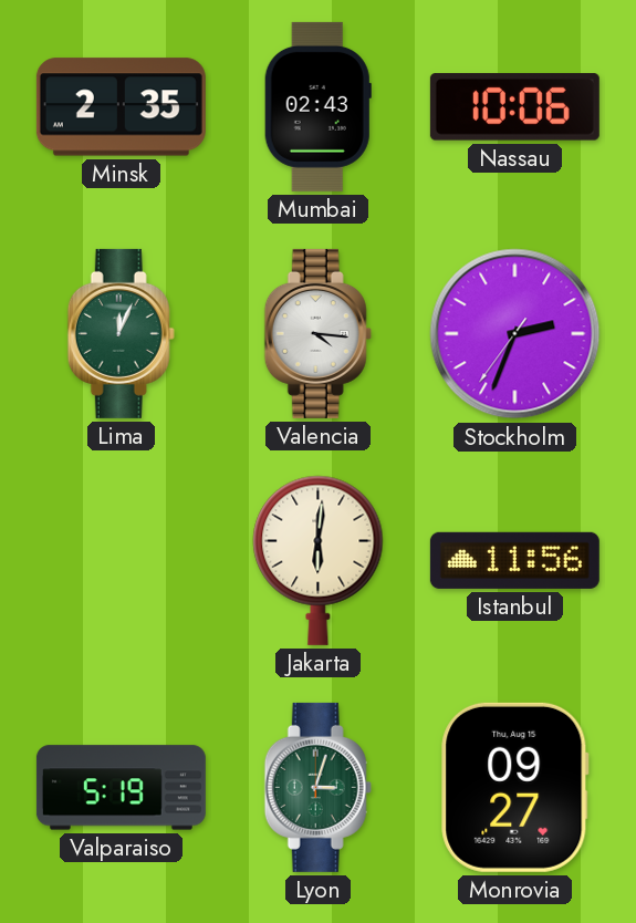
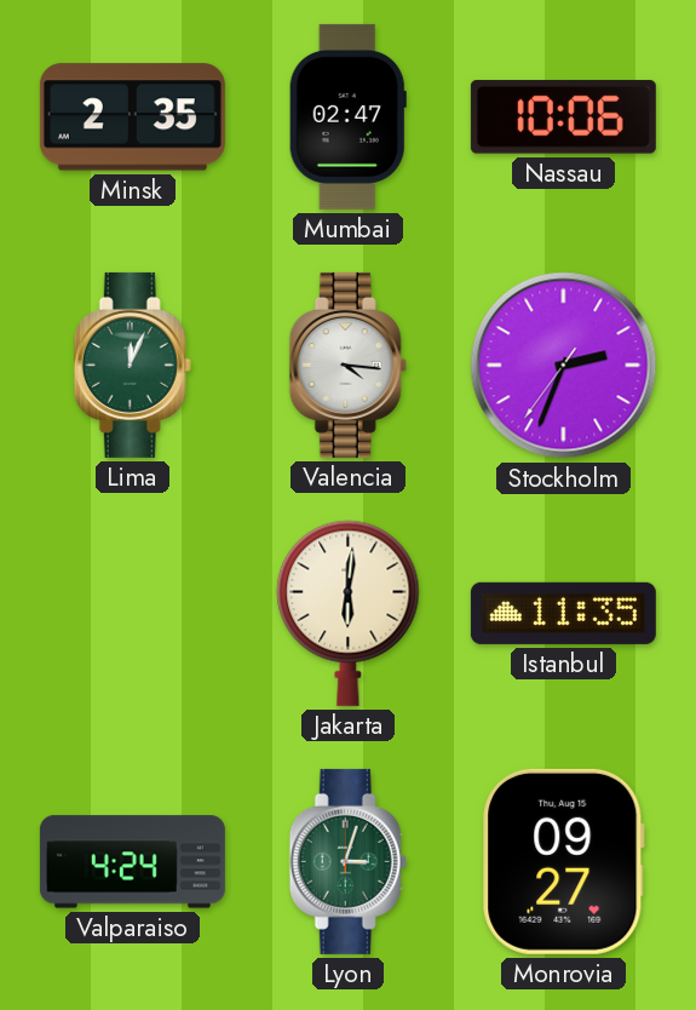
Mumbai: 02:43 -> 02:47 (347, 116)
Istanbul: 11:56 -> 11:35 (563, 613)
Valparaiso: 5:19 -> 4:24 (132, 862)
